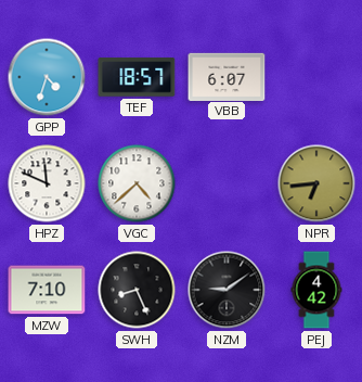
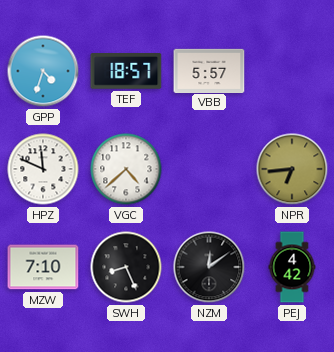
VBB: 6:07 -> 5:57 (209, 70)
NZM: 9:09 -> 12:09 (209, 267)
